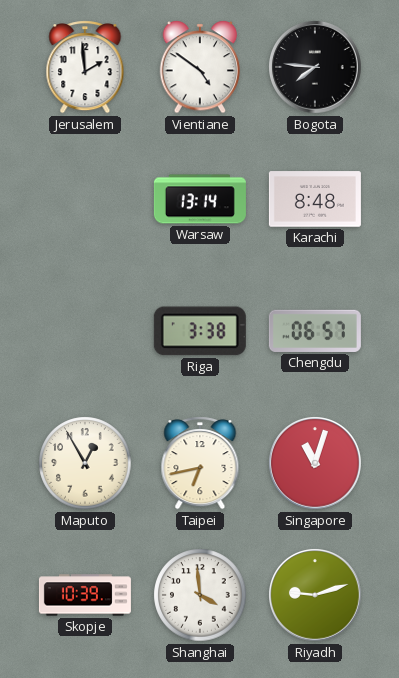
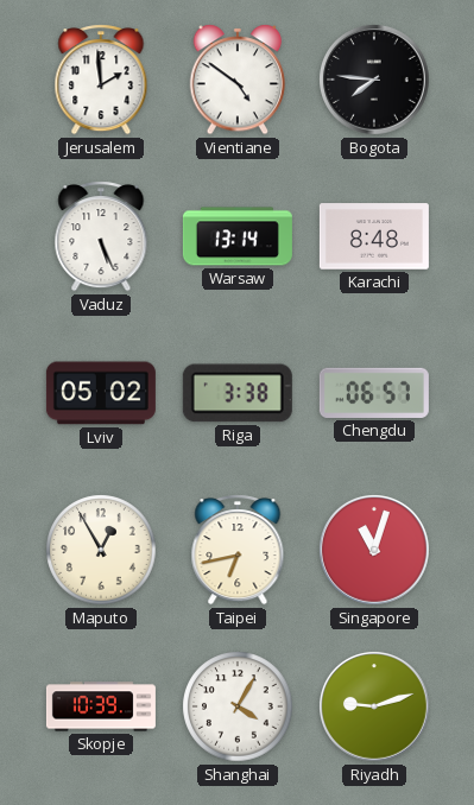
Vaduz: none -> 5:26 (101, 236)
Lviv: none -> 05:02 (101, 393)
Shanghai: 3:59 -> 4:05 (238, 706)
